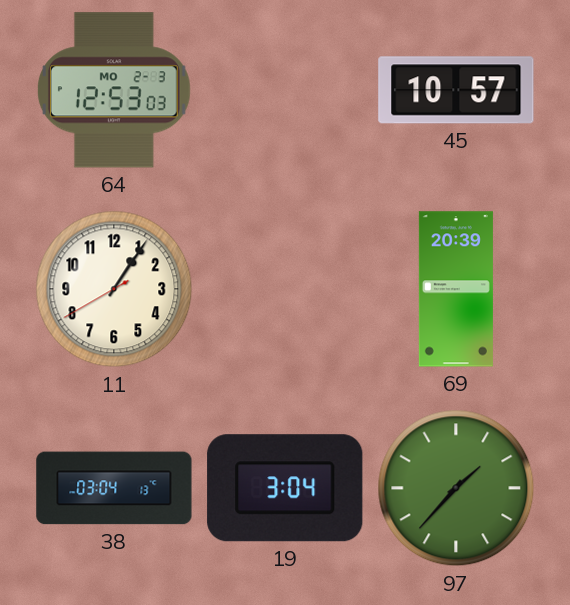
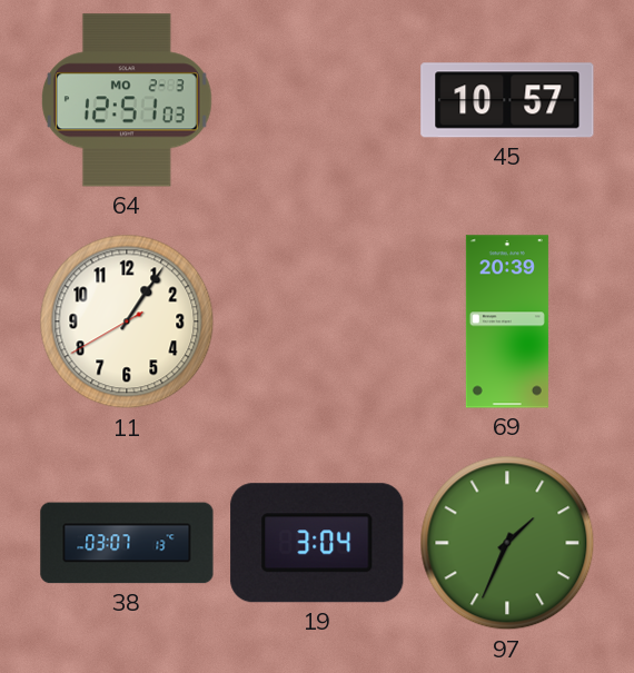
64: 12:53 -> 12:51 (127, 100)
38: 03:04 -> 03:07 (127, 543)
97: 1:37 -> 1:34 (507, 543)
